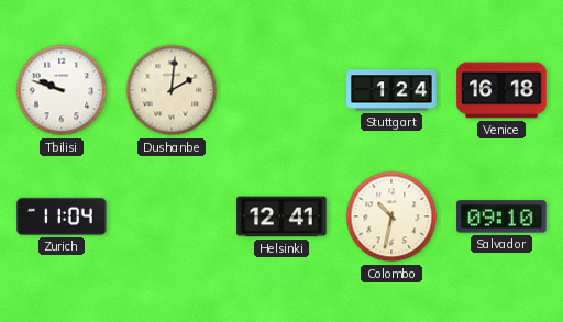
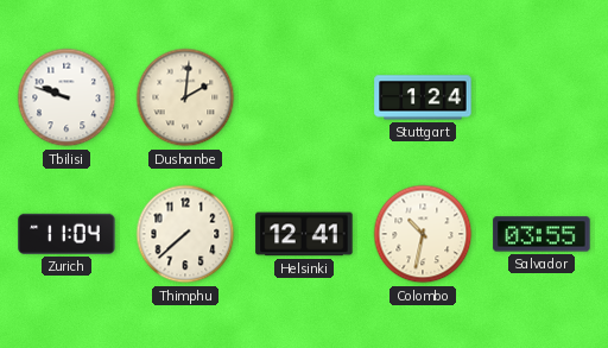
Venice: 16:18 -> none (501, 90)
Thimphu: none -> 7:38 (185, 234)
Salvador: 09:10 -> 03:55 (541, 234)
